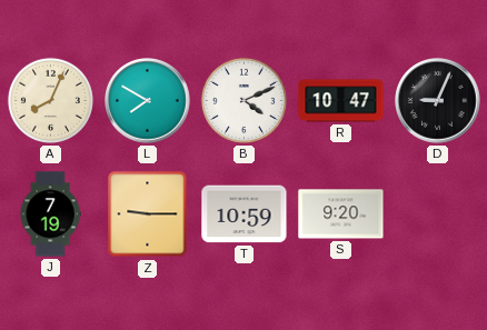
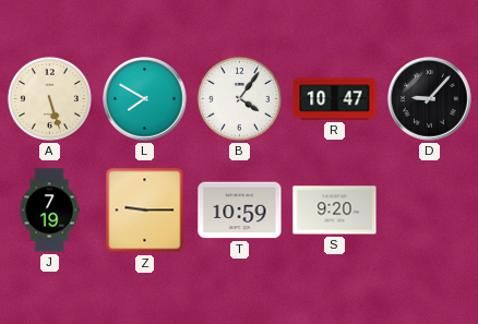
A: 8:04 -> 5:27 (49, 98)
B: 4:11 -> 4:06 (239, 98)
D: 9:04 -> 9:07 (430, 99)
